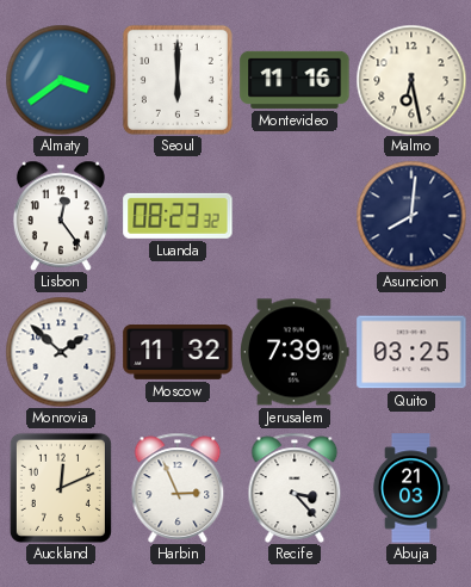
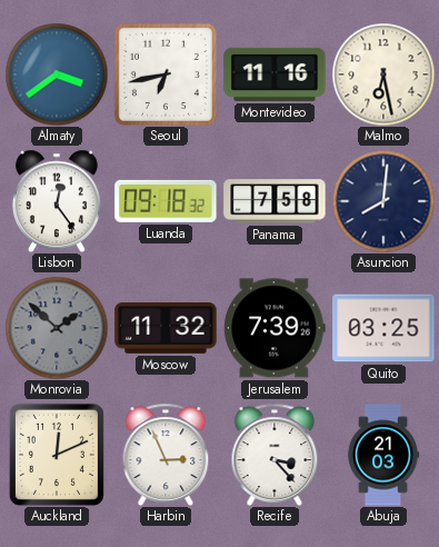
Seoul: 6:00 -> 6:43 (166, 74)
Luanda: 08:23 -> 09:18 (166, 201)
Panama: none -> 7:58 (275, 201)
Monrovia dial: white -> grey (57, 328)
